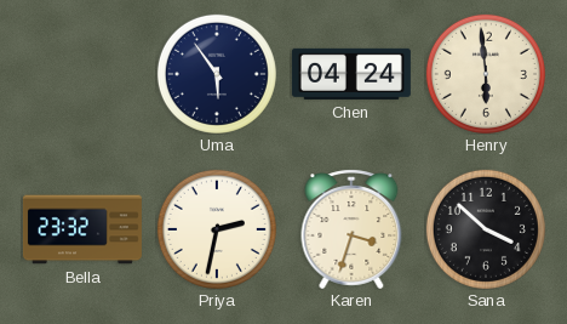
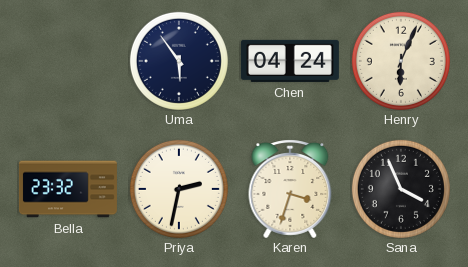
Henry: 5:59 -> 6:04 (401, 61)
Sana: 3:52 -> 3:56 (401, 189)
